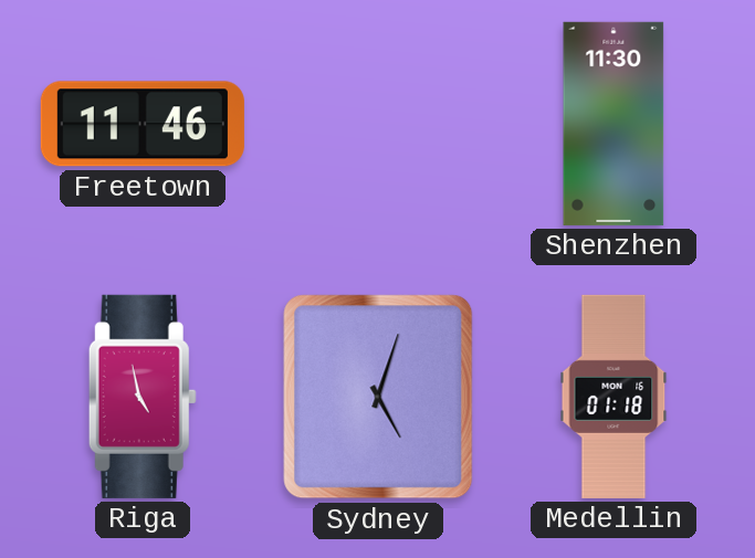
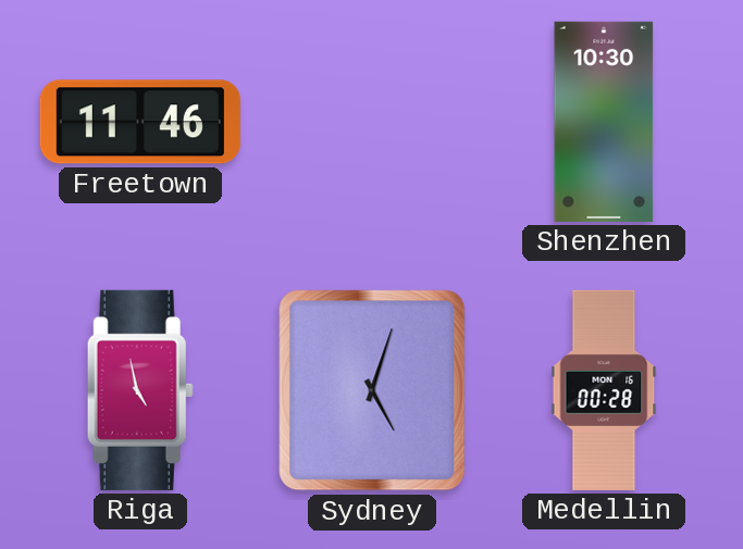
Shenzhen: 11:30 -> 10:30 (604, 122)
Medellin: 01:18 -> 00:28 (604, 390)
